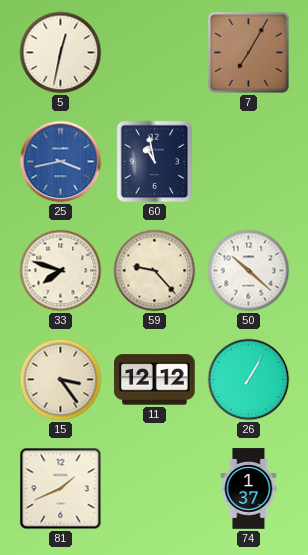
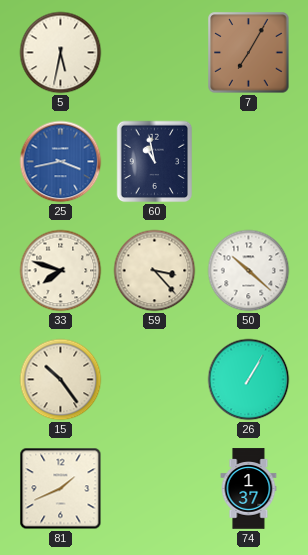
5: 12:32 -> 5:32 (61, 53)
59: 9:23 -> 3:23 (155, 271)
15: 3:24 -> 10:24 (61, 380)
11: 12:12 -> none (155, 380)
